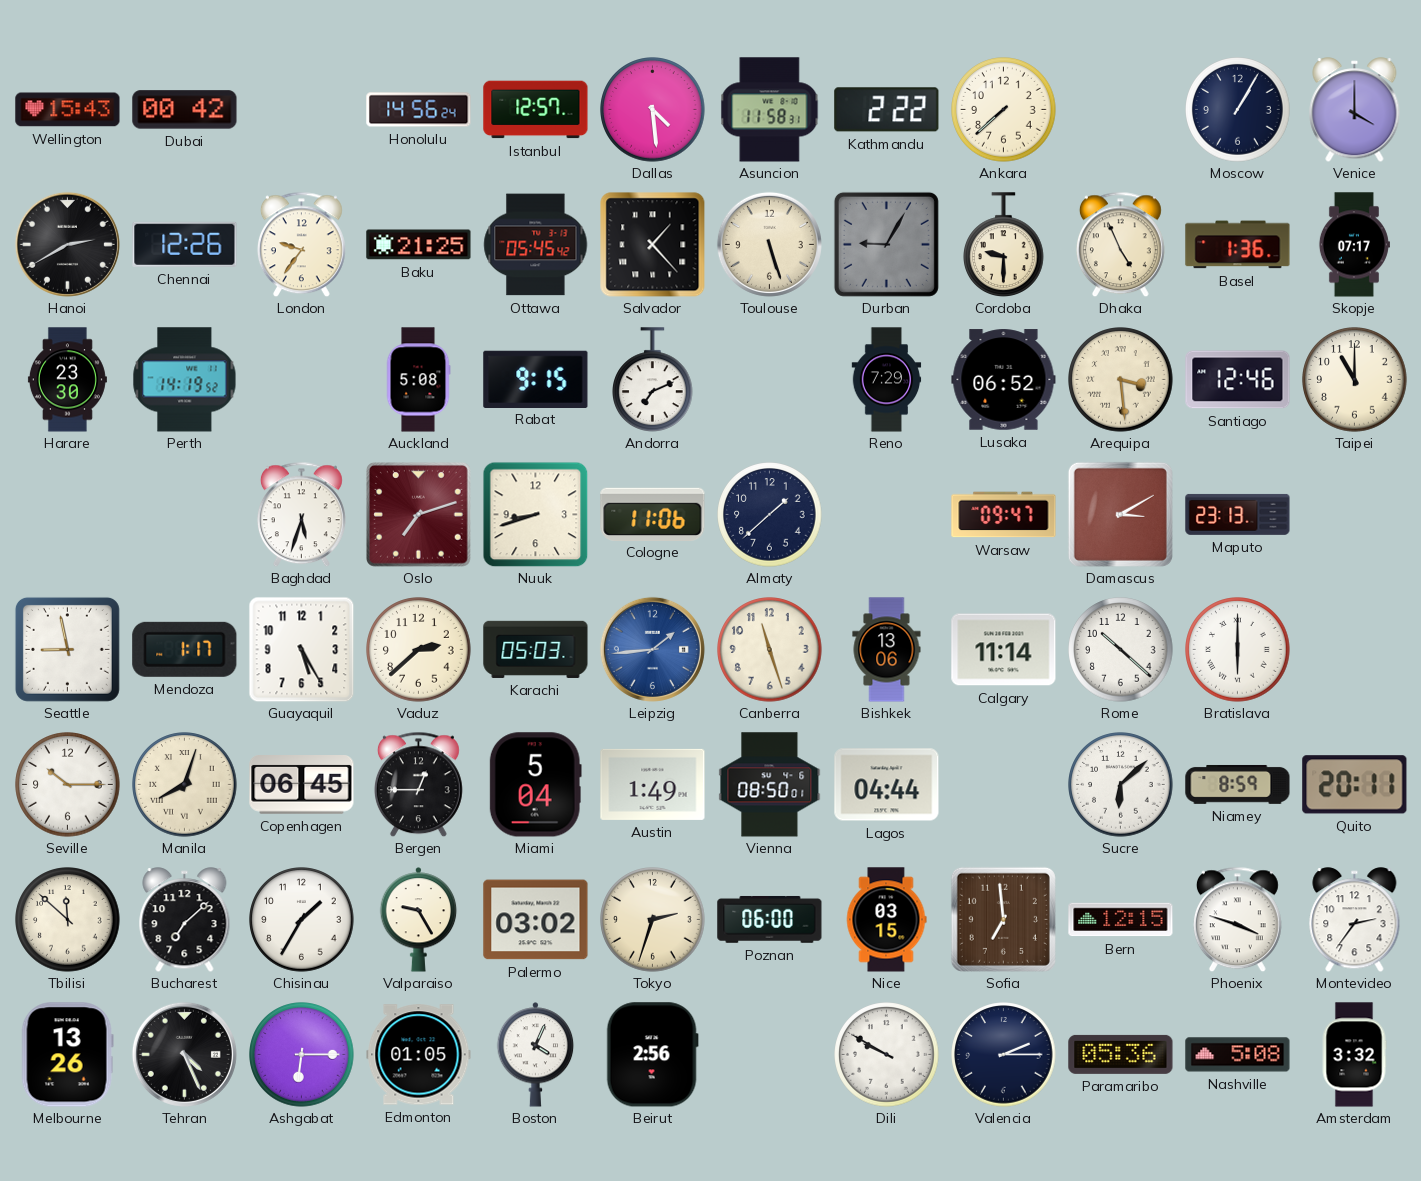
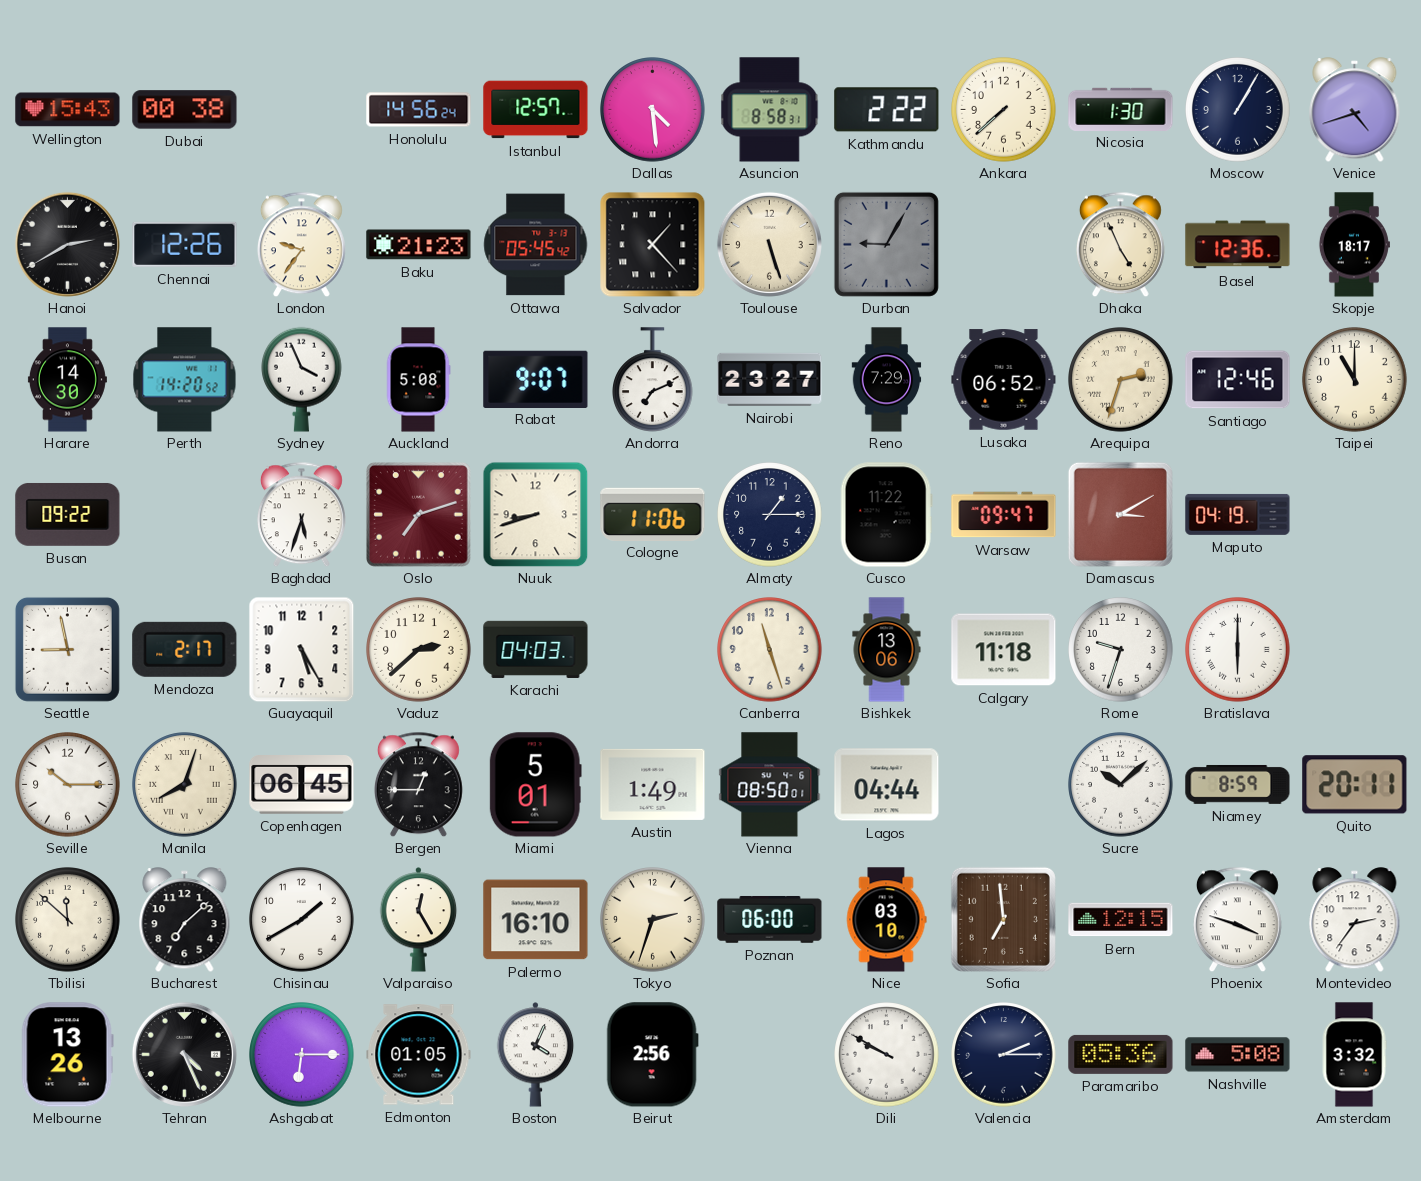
Dubai: 00:42 -> 00:38 (185, 110)
Asuncion: 11:58 -> 8:58 (770, 110)
Nicosia: none -> 1:30 (1121, 109)
Venice: 4:00 -> 4:42 (1355, 110)
Baku: 21:25 -> 21:23 (419, 245)
Cordoba: 9:30 -> none (1004, 244)
Basel: 1:36 -> 12:36 (1238, 245)
Skopje: 07:17 -> 18:17 (1354, 245)
Harare: 23:30 -> 14:30 (67, 380)
Perth: 14:19 -> 14:20 (185, 380)
Sydney: none -> 3:56 (302, 379)
Rabat: 9:15 -> 9:07 (536, 379)
Nairobi: none -> 23:27 (770, 379)
Arequipa: 3:29 -> 2:33 (1121, 380)
Busan: none -> 09:22 (68, 514)
Almaty: 1:38 -> 1:15 (770, 515)
Cusco: none -> 11:22 (886, 515)
Maputo: 23:13 -> 04:19 (1238, 514)
Mendoza: 1:17 -> 2:17 (185, 649)
Karachi: 05:03 -> 04:03 (536, 649)
Leipzig: 1:44 -> none (652, 649)
Calgary: 11:14 -> 11:18 (1004, 650)
Rome: 10:22 -> 9:33 (1121, 650)
Miami: 5:04 -> 5:01 (535, 785)
Sucre: 6:08 -> 10:08 (1121, 785)
Chisinau: 1:35 -> 1:40 (302, 920)
Valparaiso: 9:25 -> 12:25 (419, 920)
Palermo: 03:02 -> 16:10 (536, 920)
Nice: 03:15 -> 03:10 (886, 920)
